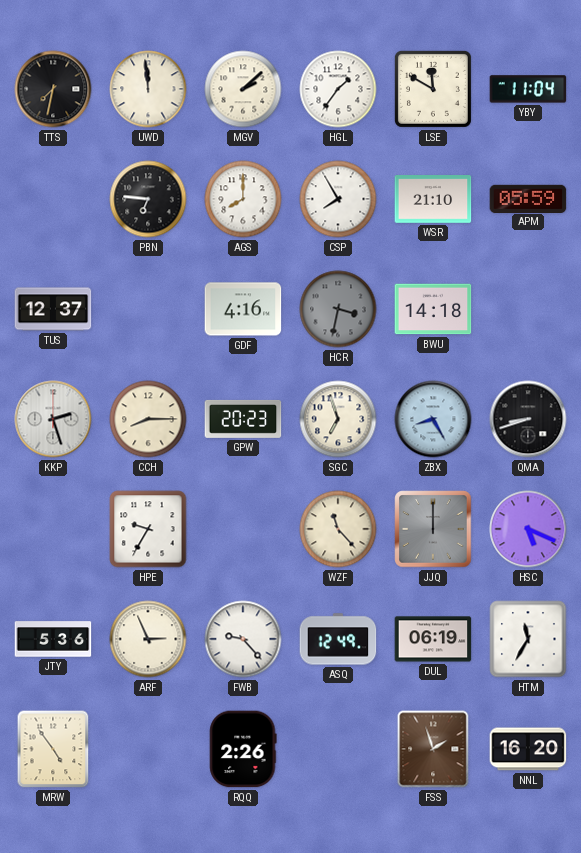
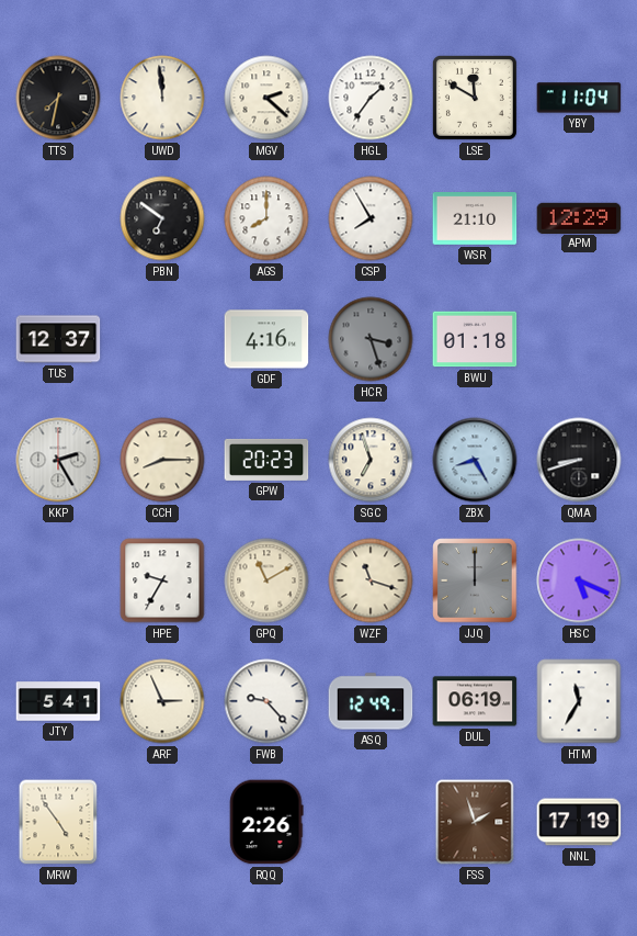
MGV: 2:08 -> 2:22 (266, 98)
PBN: 6:46 -> 6:51 (162, 218)
APM: 05:59 -> 12:29 (579, 217)
HCR: 3:32 -> 3:27 (371, 339)
BWU: 14:18 -> 01:18 (475, 339)
KKP: 2:27 -> 2:25 (58, 460)
GPQ: none -> 11:10 (266, 580)
WZF: 11:23 -> 11:18 (371, 580)
JTY: 5:36 -> 5:41 (58, 701)
NNL: 16:20 -> 17:19 (579, 822)
